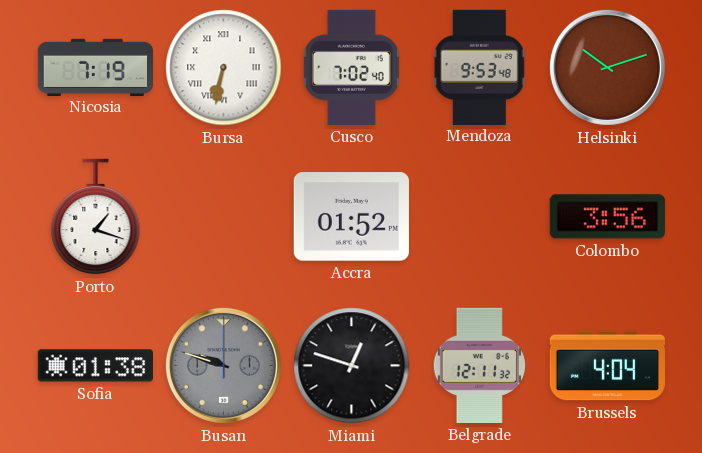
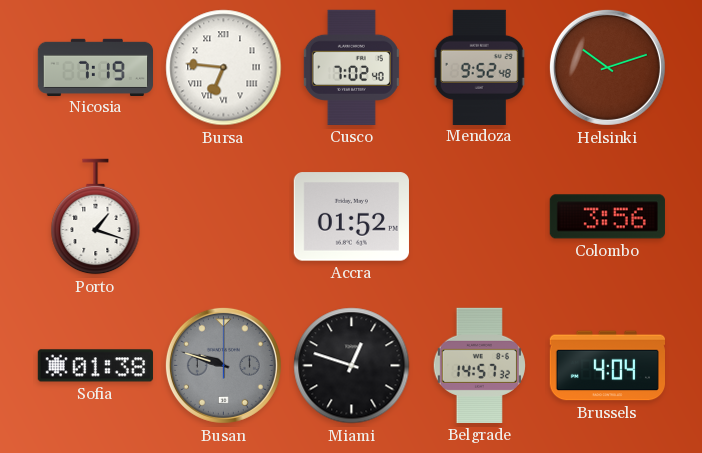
Bursa: 6:32 -> 6:46 (224, 68)
Mendoza: 9:53 -> 9:52 (480, 67)
Belgrade: 12:11 -> 14:57 (479, 365)
